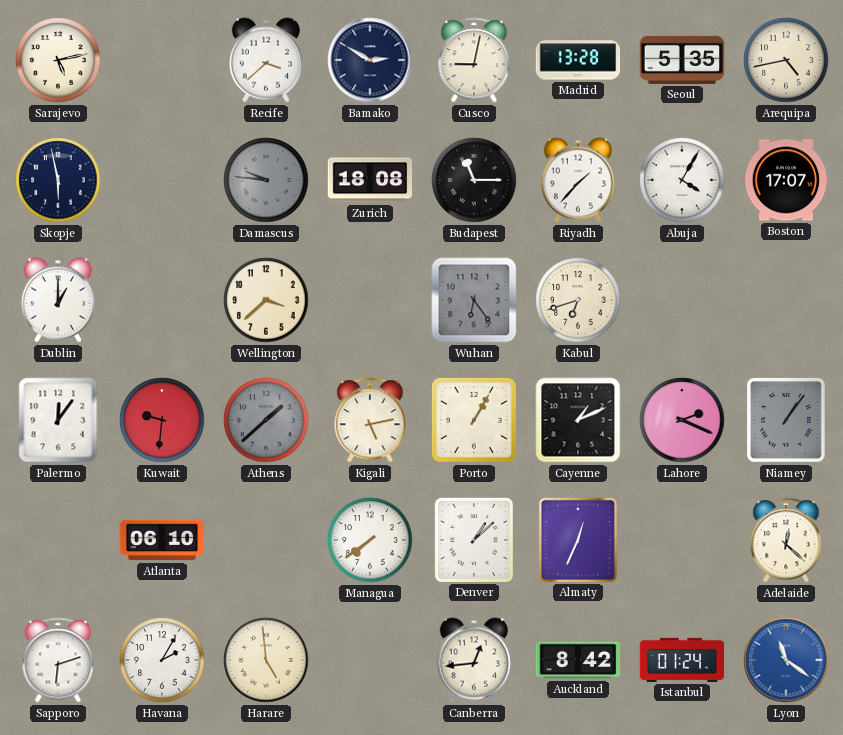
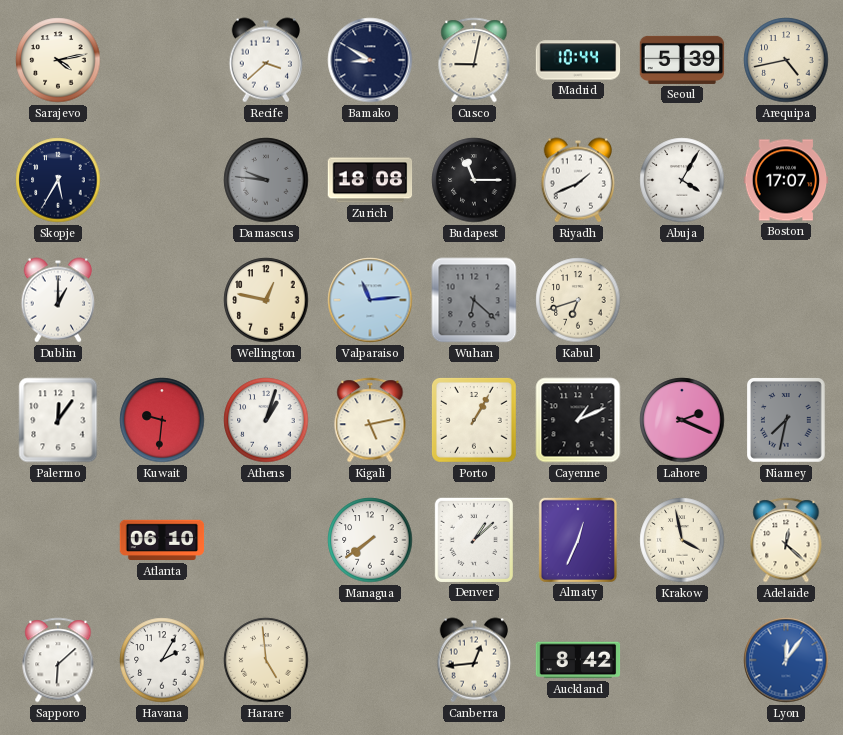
Sarajevo: 5:13 -> 4:13 (58, 60)
Bamako: 2:50 -> 8:50 (370, 60)
Madrid: 13:28 -> 10:44 (578, 60)
Seoul: 5:35 -> 5:39 (682, 60)
Skopje: 5:58 -> 5:35 (58, 180)
Riyadh: 1:37 -> 1:41 (577, 180)
Wellington: 3:38 -> 12:47 (266, 300)
Valparaiso: none -> 11:14 (370, 300)
Wuhan: 6:24 -> 6:22 (474, 300)
Athens: 1:38 -> 1:03 (266, 420)
Athens dial: grey -> white (266, 420)
Niamey: 1:06 -> 7:32 (787, 420)
Krakow: none -> 3:58 (682, 540)
Sapporo: 6:12 -> 6:08 (58, 660)
Istanbul: 01:24 -> none (682, 660)
Lyon: 11:21 -> 12:06 (786, 660)
